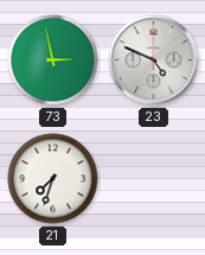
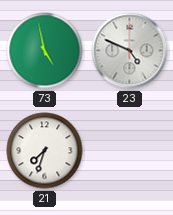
73: 2:58 -> 4:58 (45, 51)
